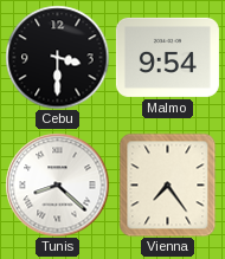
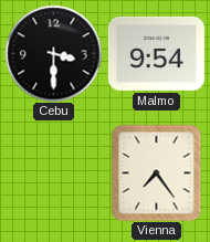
Tunis: 8:22 -> none (57, 184)
